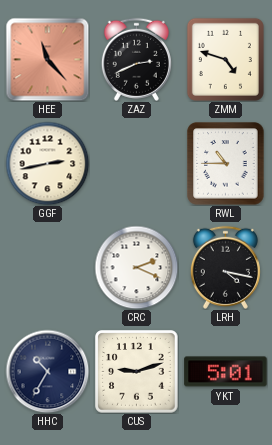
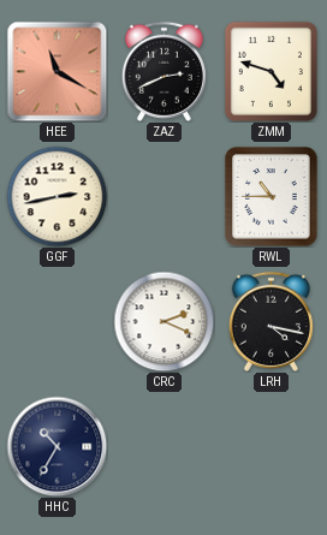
HEE: 11:23 -> 11:20 (57, 71)
CUS: 9:12 -> none (137, 372)
YKT: 5:01 -> none (226, 372)
